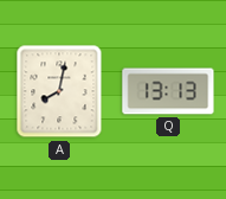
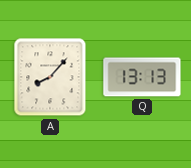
A: 8:02 -> 8:07 (50, 77)
